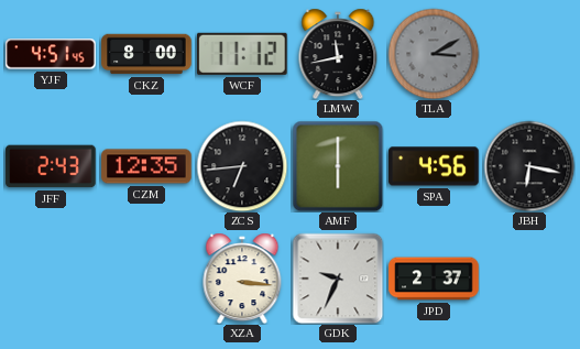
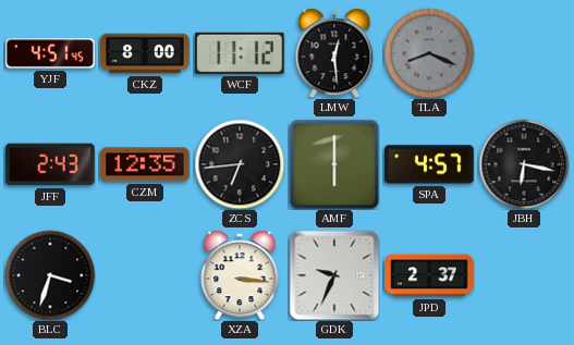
LMW: 11:43 -> 12:29 (334, 53)
TLA: 3:10 -> 8:19 (429, 53)
SPA: 4:56 -> 4:57 (429, 164)
BLC: none -> 3:33 (50, 275)
